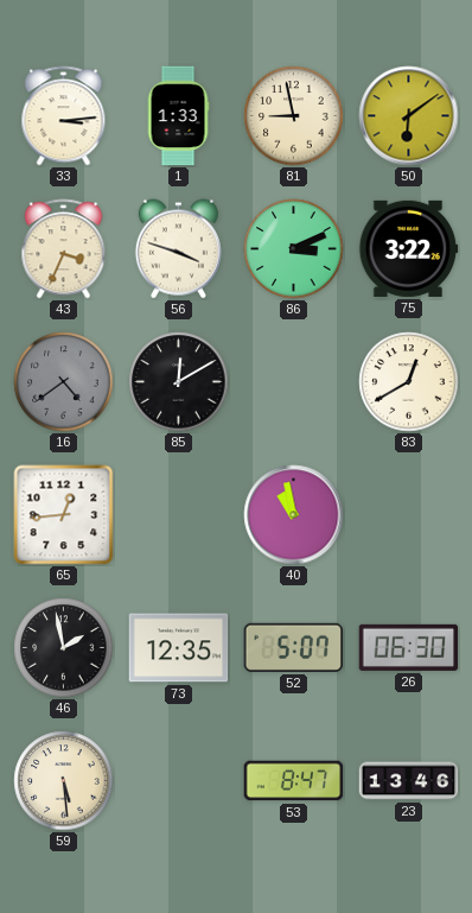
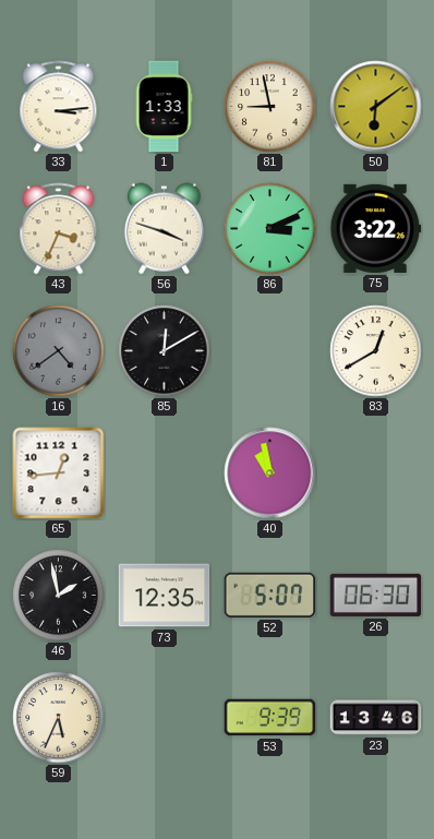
59: 5:29 -> 5:34 (59, 718)
53: 8:47 -> 9:39 (270, 718)
